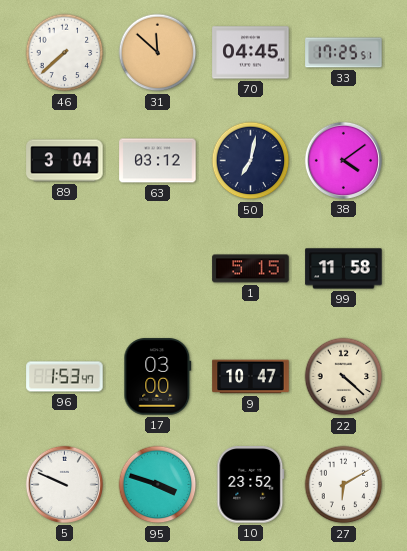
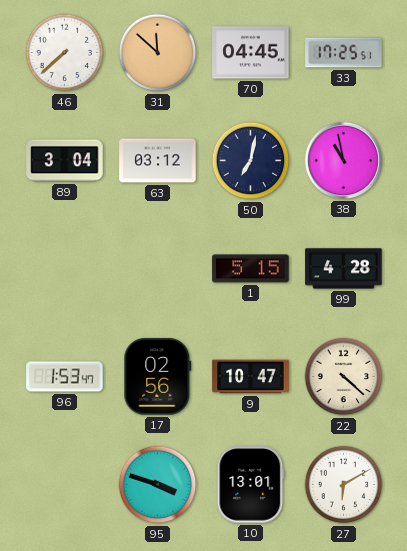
38: 4:09 -> 10:58 (343, 160)
99: 11:58 -> 4:28 (344, 269)
17: 03:00 -> 02:56 (158, 377)
5: 9:49 -> none (64, 484)
10: 23:52 -> 13:01 (251, 485)
